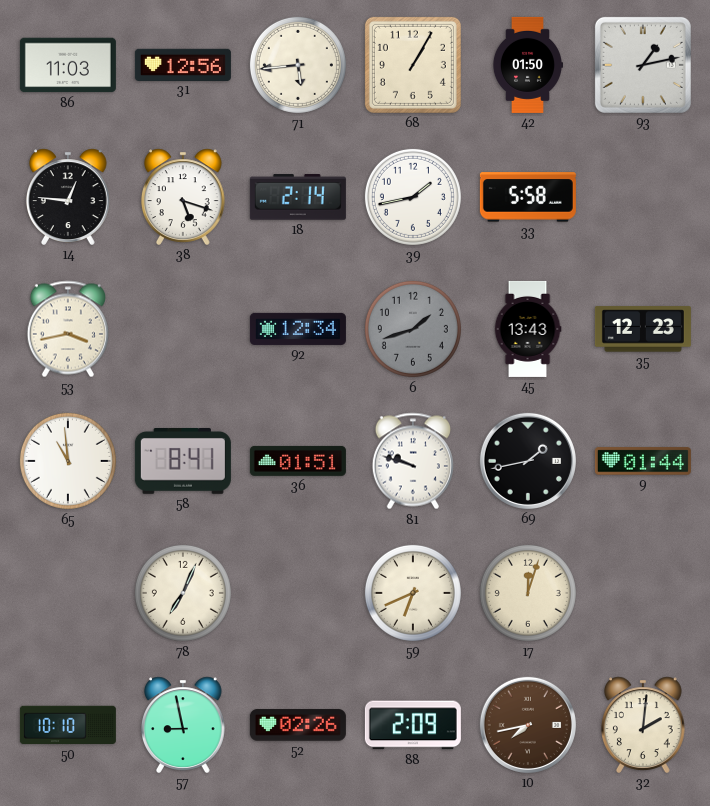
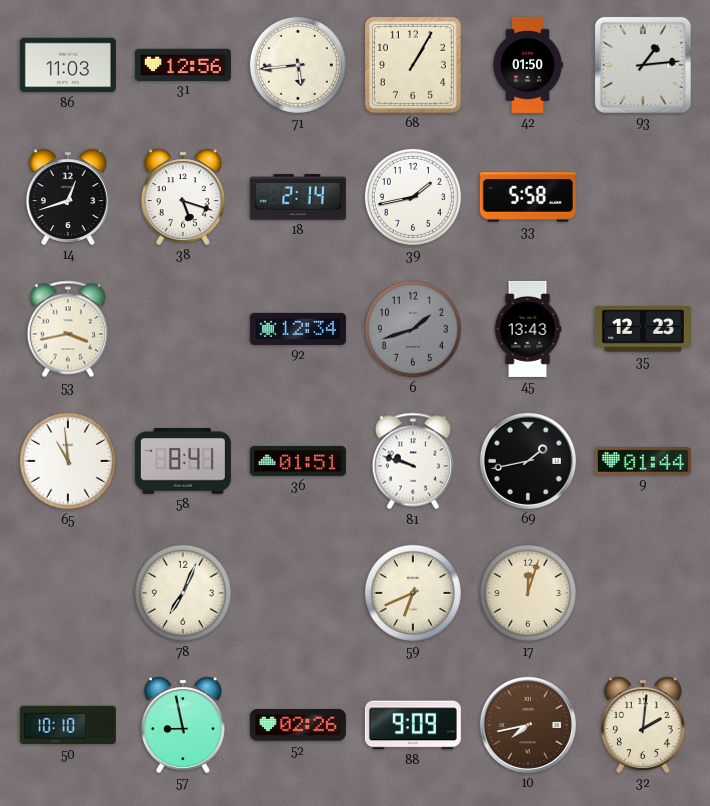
93: 1:13 -> 1:14 (643, 65)
14: 12:46 -> 12:42 (68, 197)
88: 2:09 -> 9:09 (413, 725)
